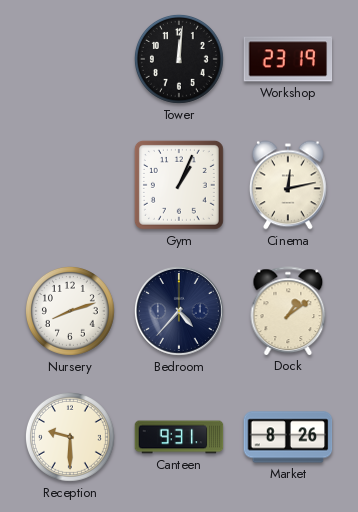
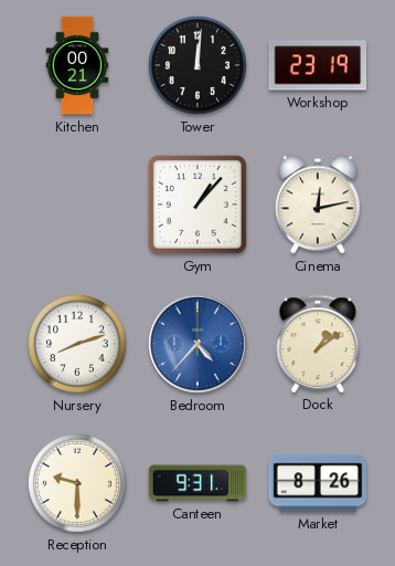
Kitchen: none -> 00:21 (77, 65)
Gym: 1:04 -> 1:07 (197, 205)
Bedroom dial: navy -> blue (197, 344)
